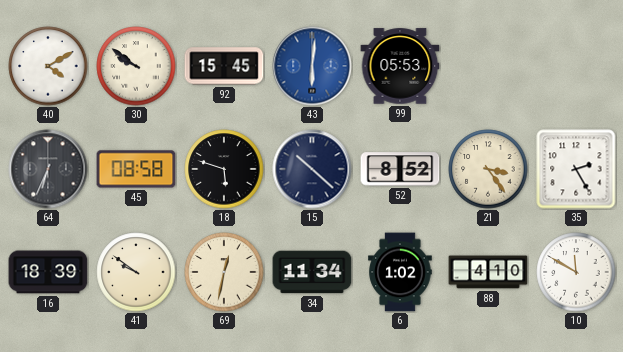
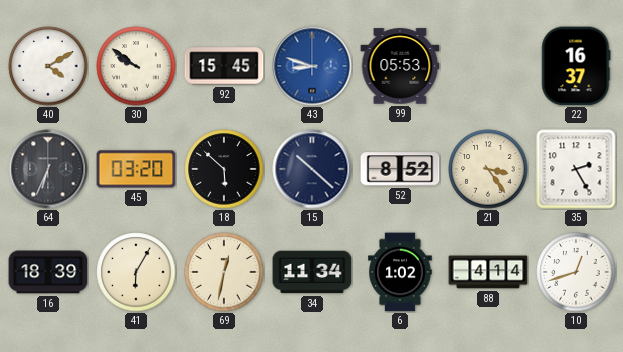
43: 6:01 -> 8:48 (312, 66)
22: none -> 16:37 (576, 66)
45: 08:58 -> 03:20 (136, 169)
18: 5:48 -> 5:52 (224, 169)
41: 9:51 -> 6:05 (136, 272)
88: 4:10 -> 4:14 (488, 272)
10: 11:50 -> 12:42 (576, 272)
